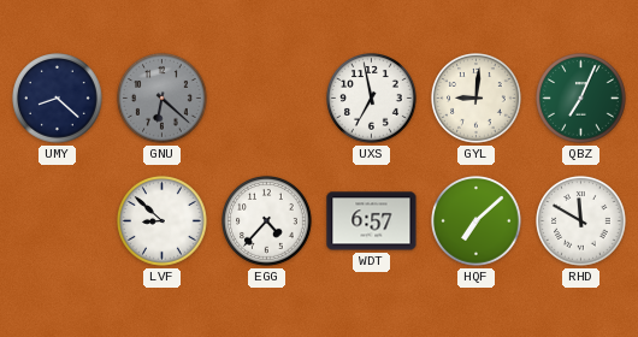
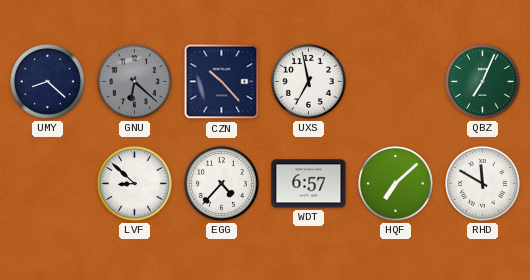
CZN: none -> 10:23 (222, 82)
GYL: 9:01 -> none (477, 99)
